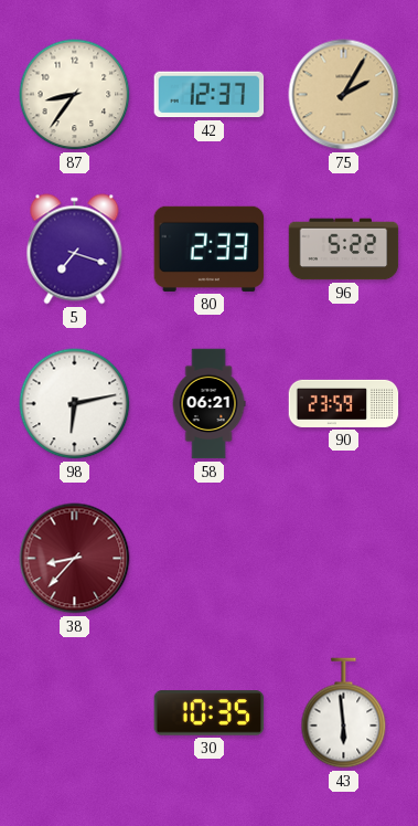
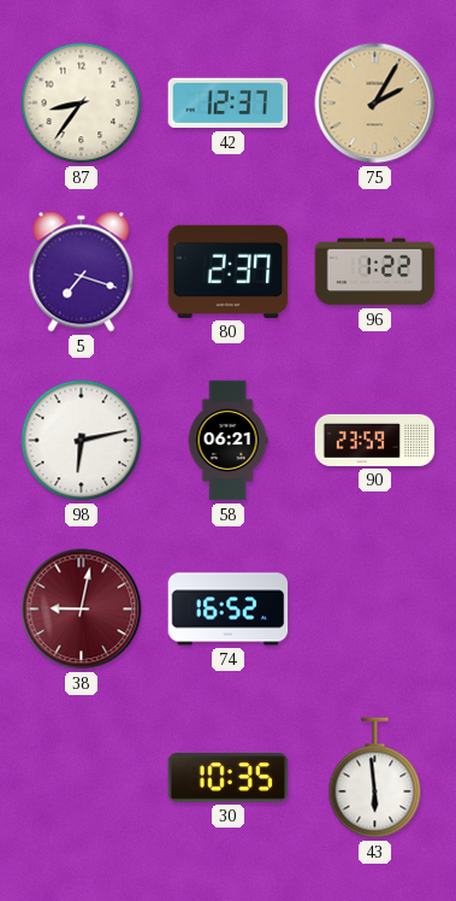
80: 2:33 -> 2:37 (229, 271)
96: 5:22 -> 1:22 (375, 272)
38: 8:37 -> 9:02 (82, 609)
74: none -> 16:52 (229, 609)
